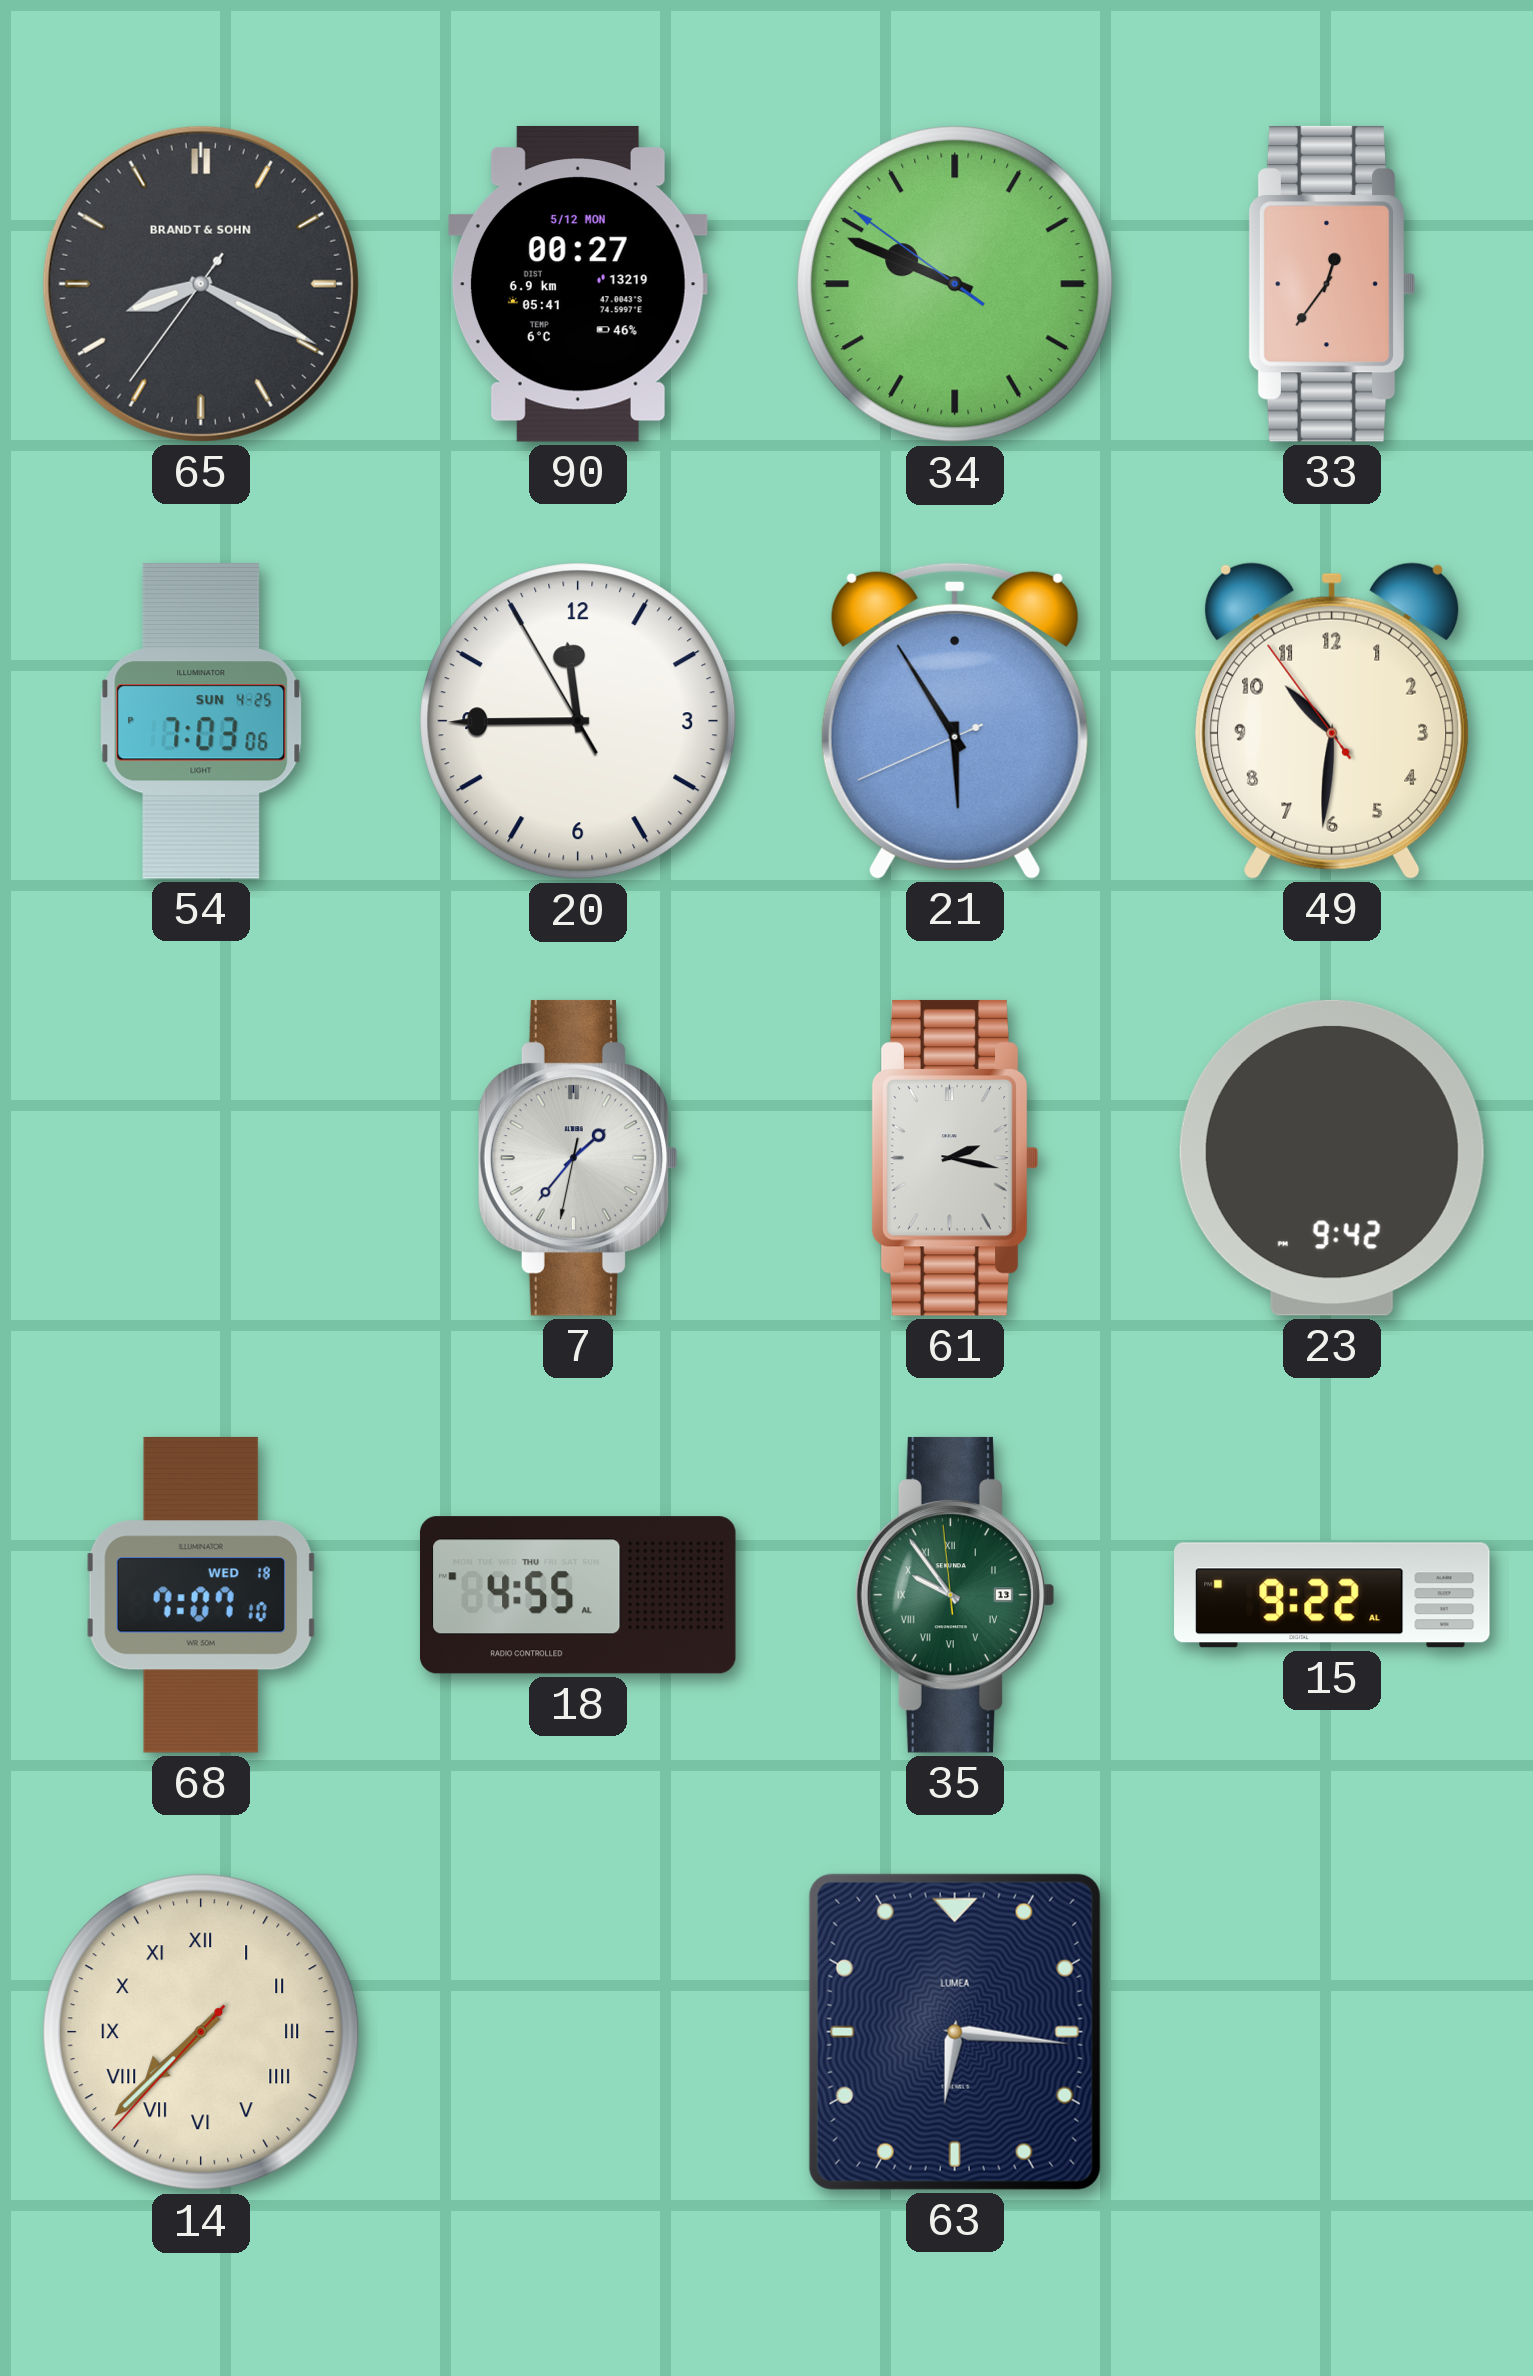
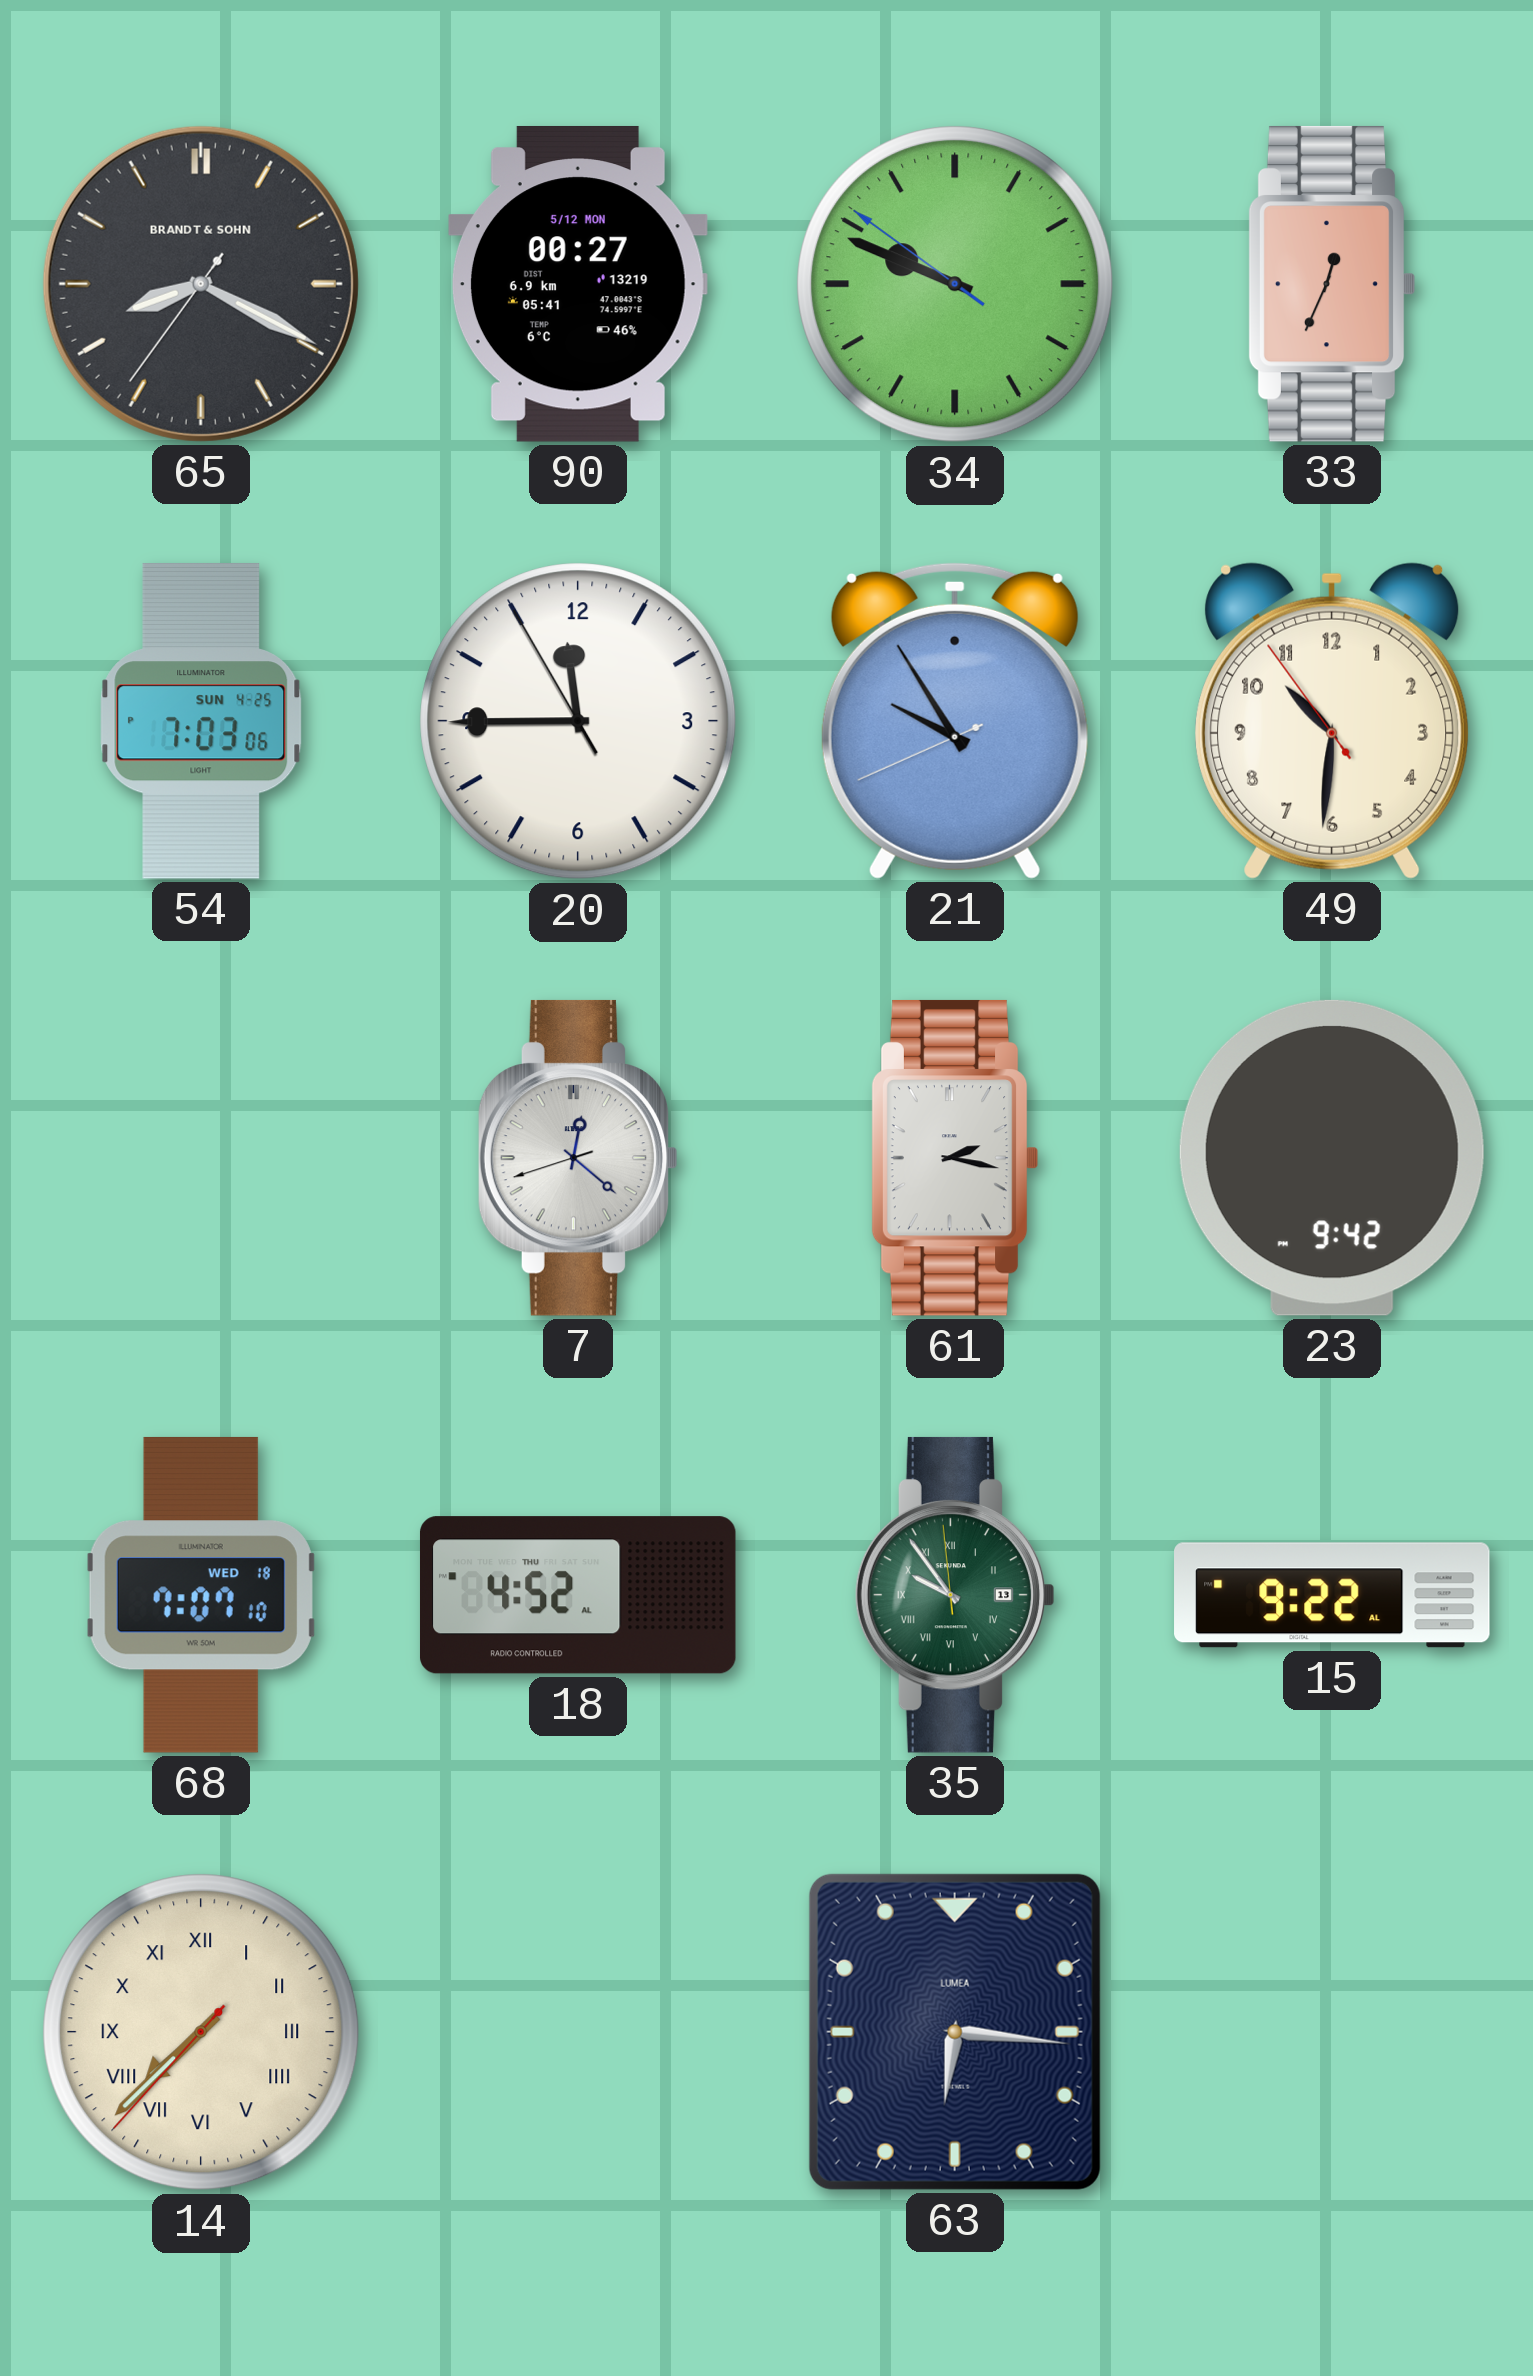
33: 12:36 -> 12:34 (1332, 284)
21: 5:54 -> 9:54 (955, 721)
7: 1:36 -> 12:21 (578, 1158)
18: 4:55 -> 4:52 (578, 1595)
